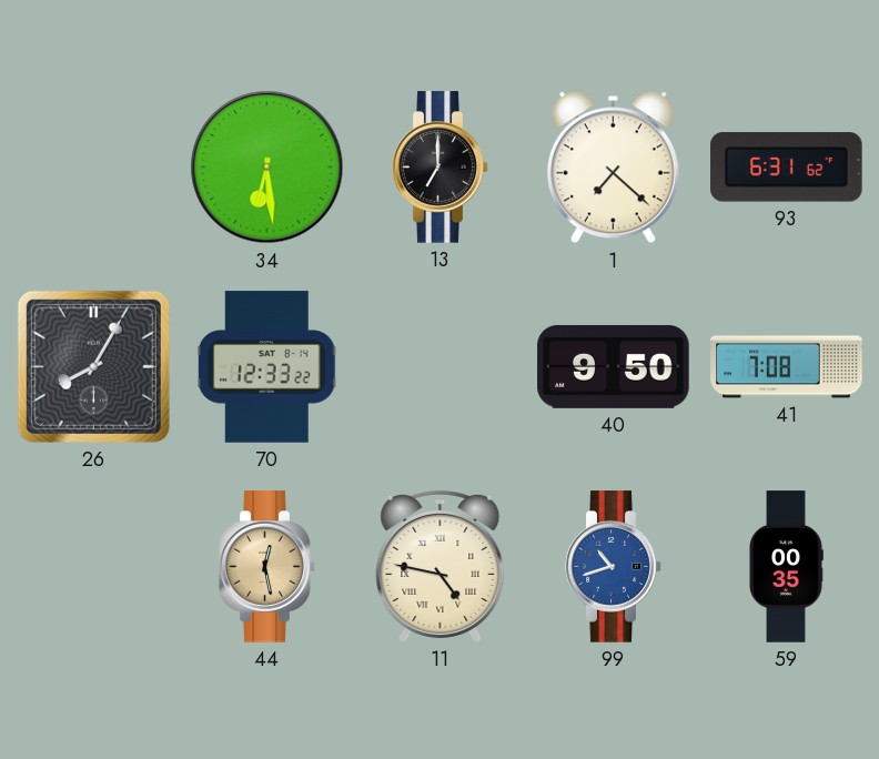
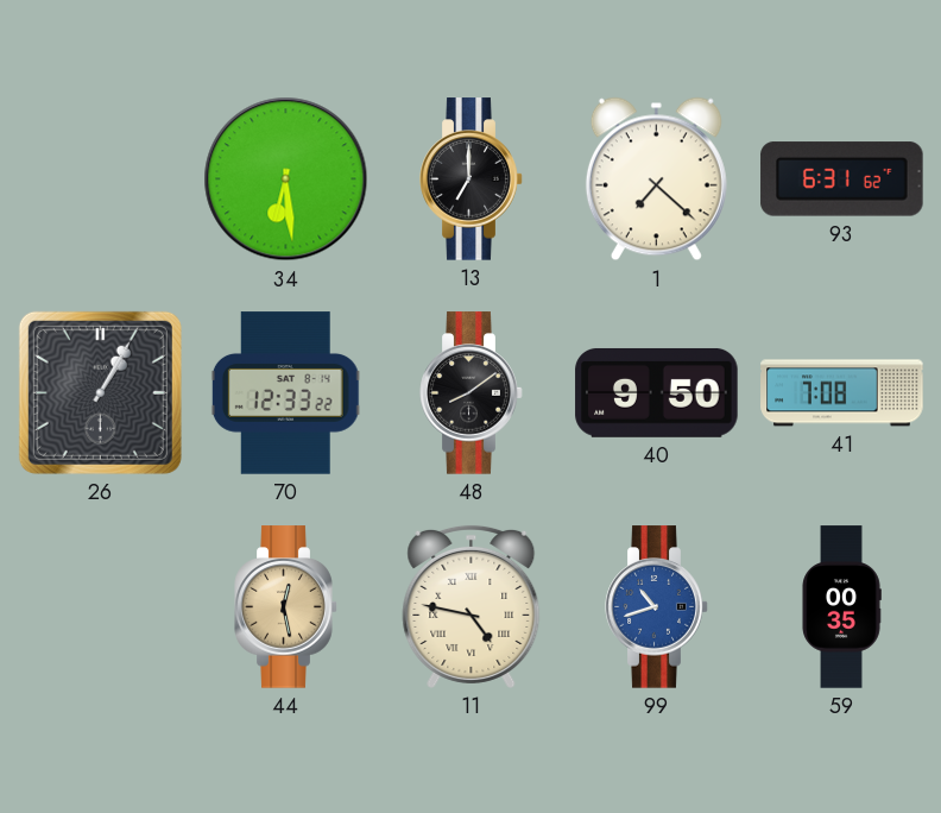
26: 8:05 -> 1:05 (100, 392)
48: none -> 8:09 (472, 393)
